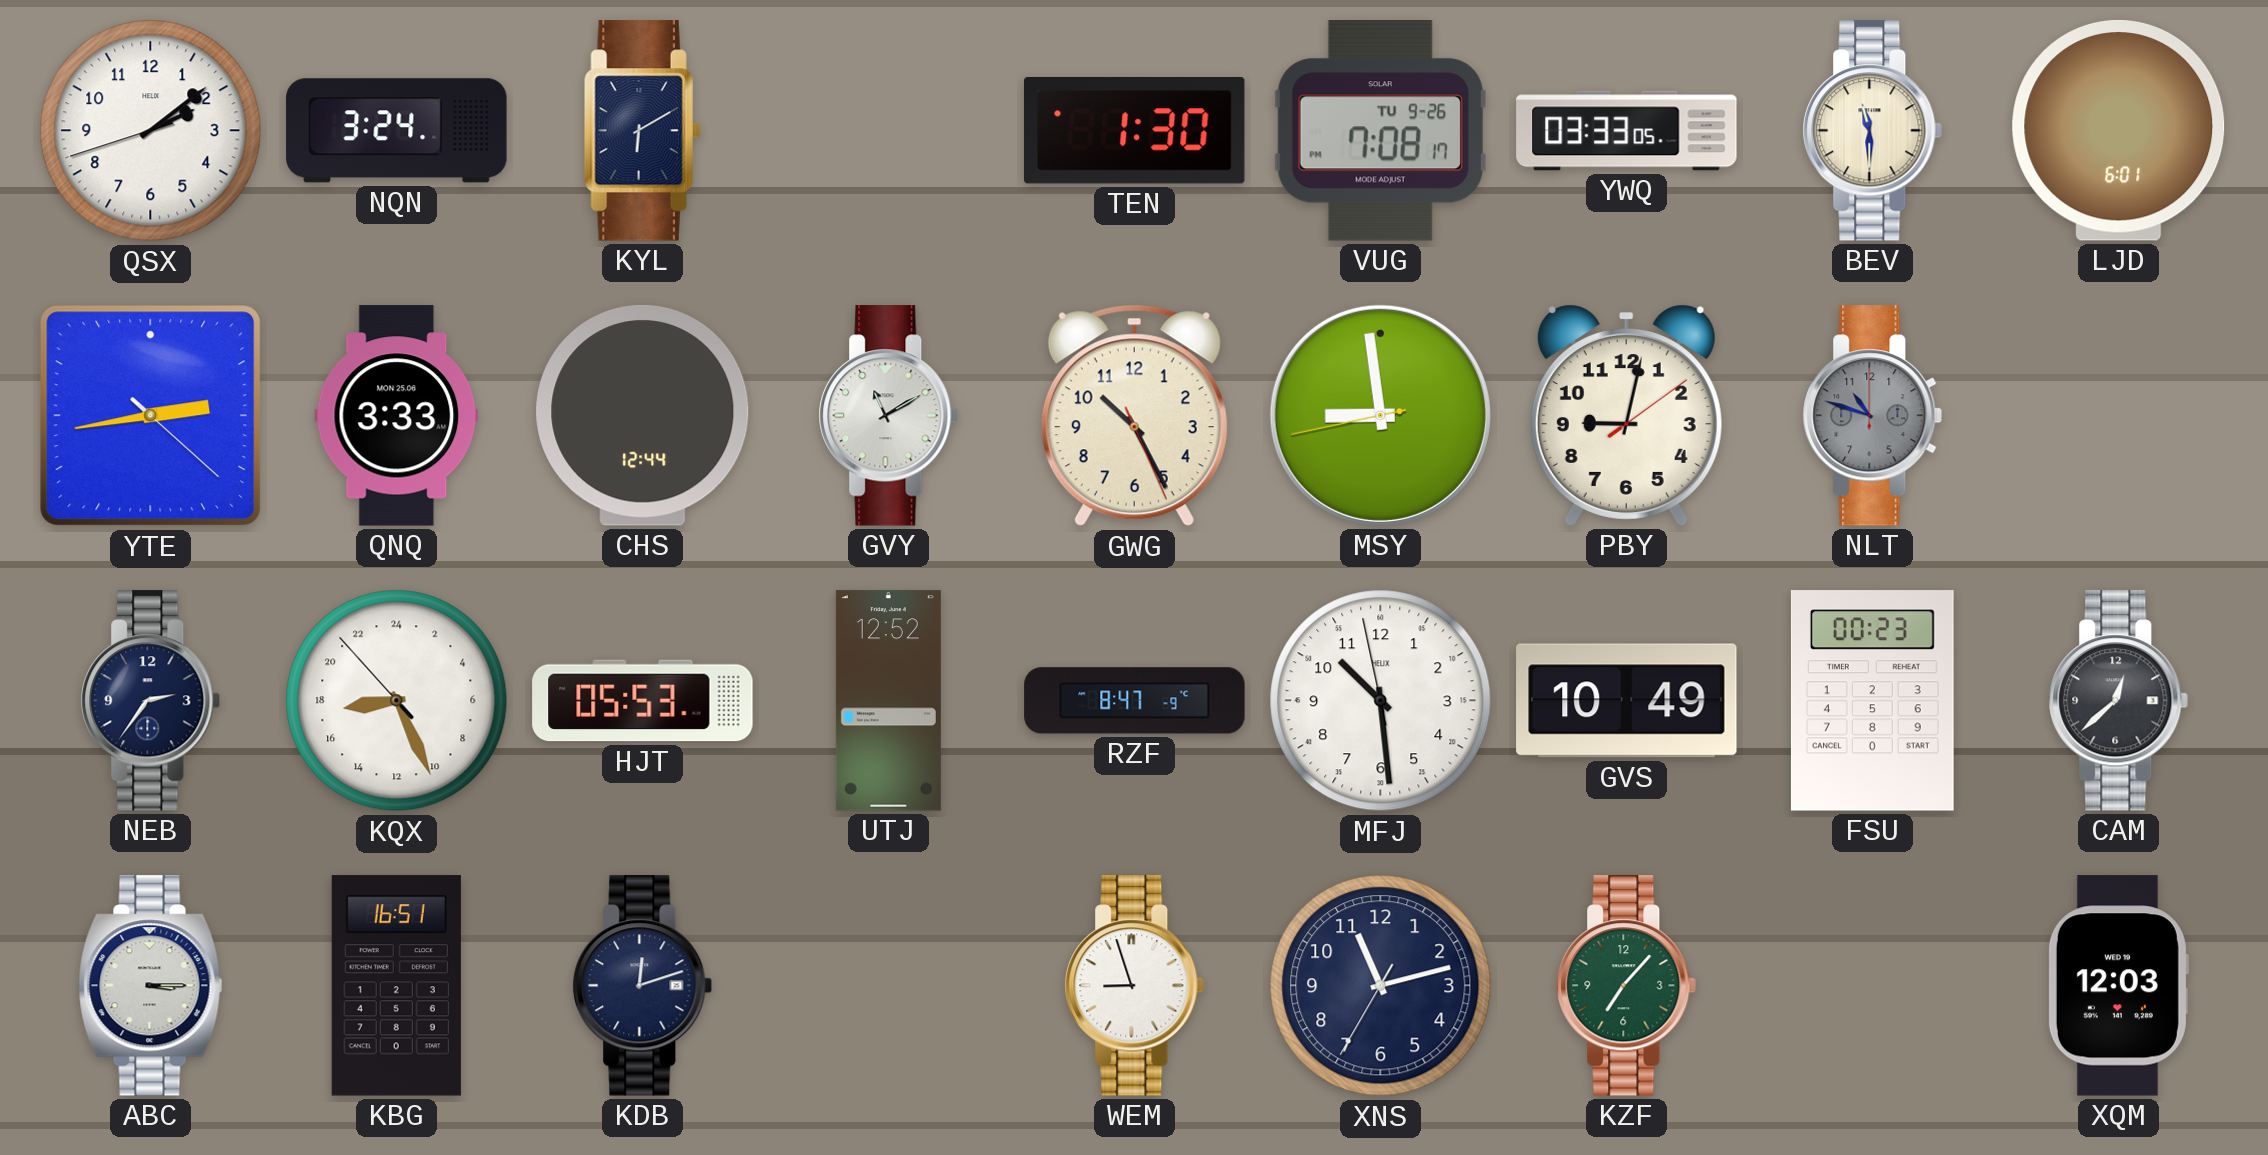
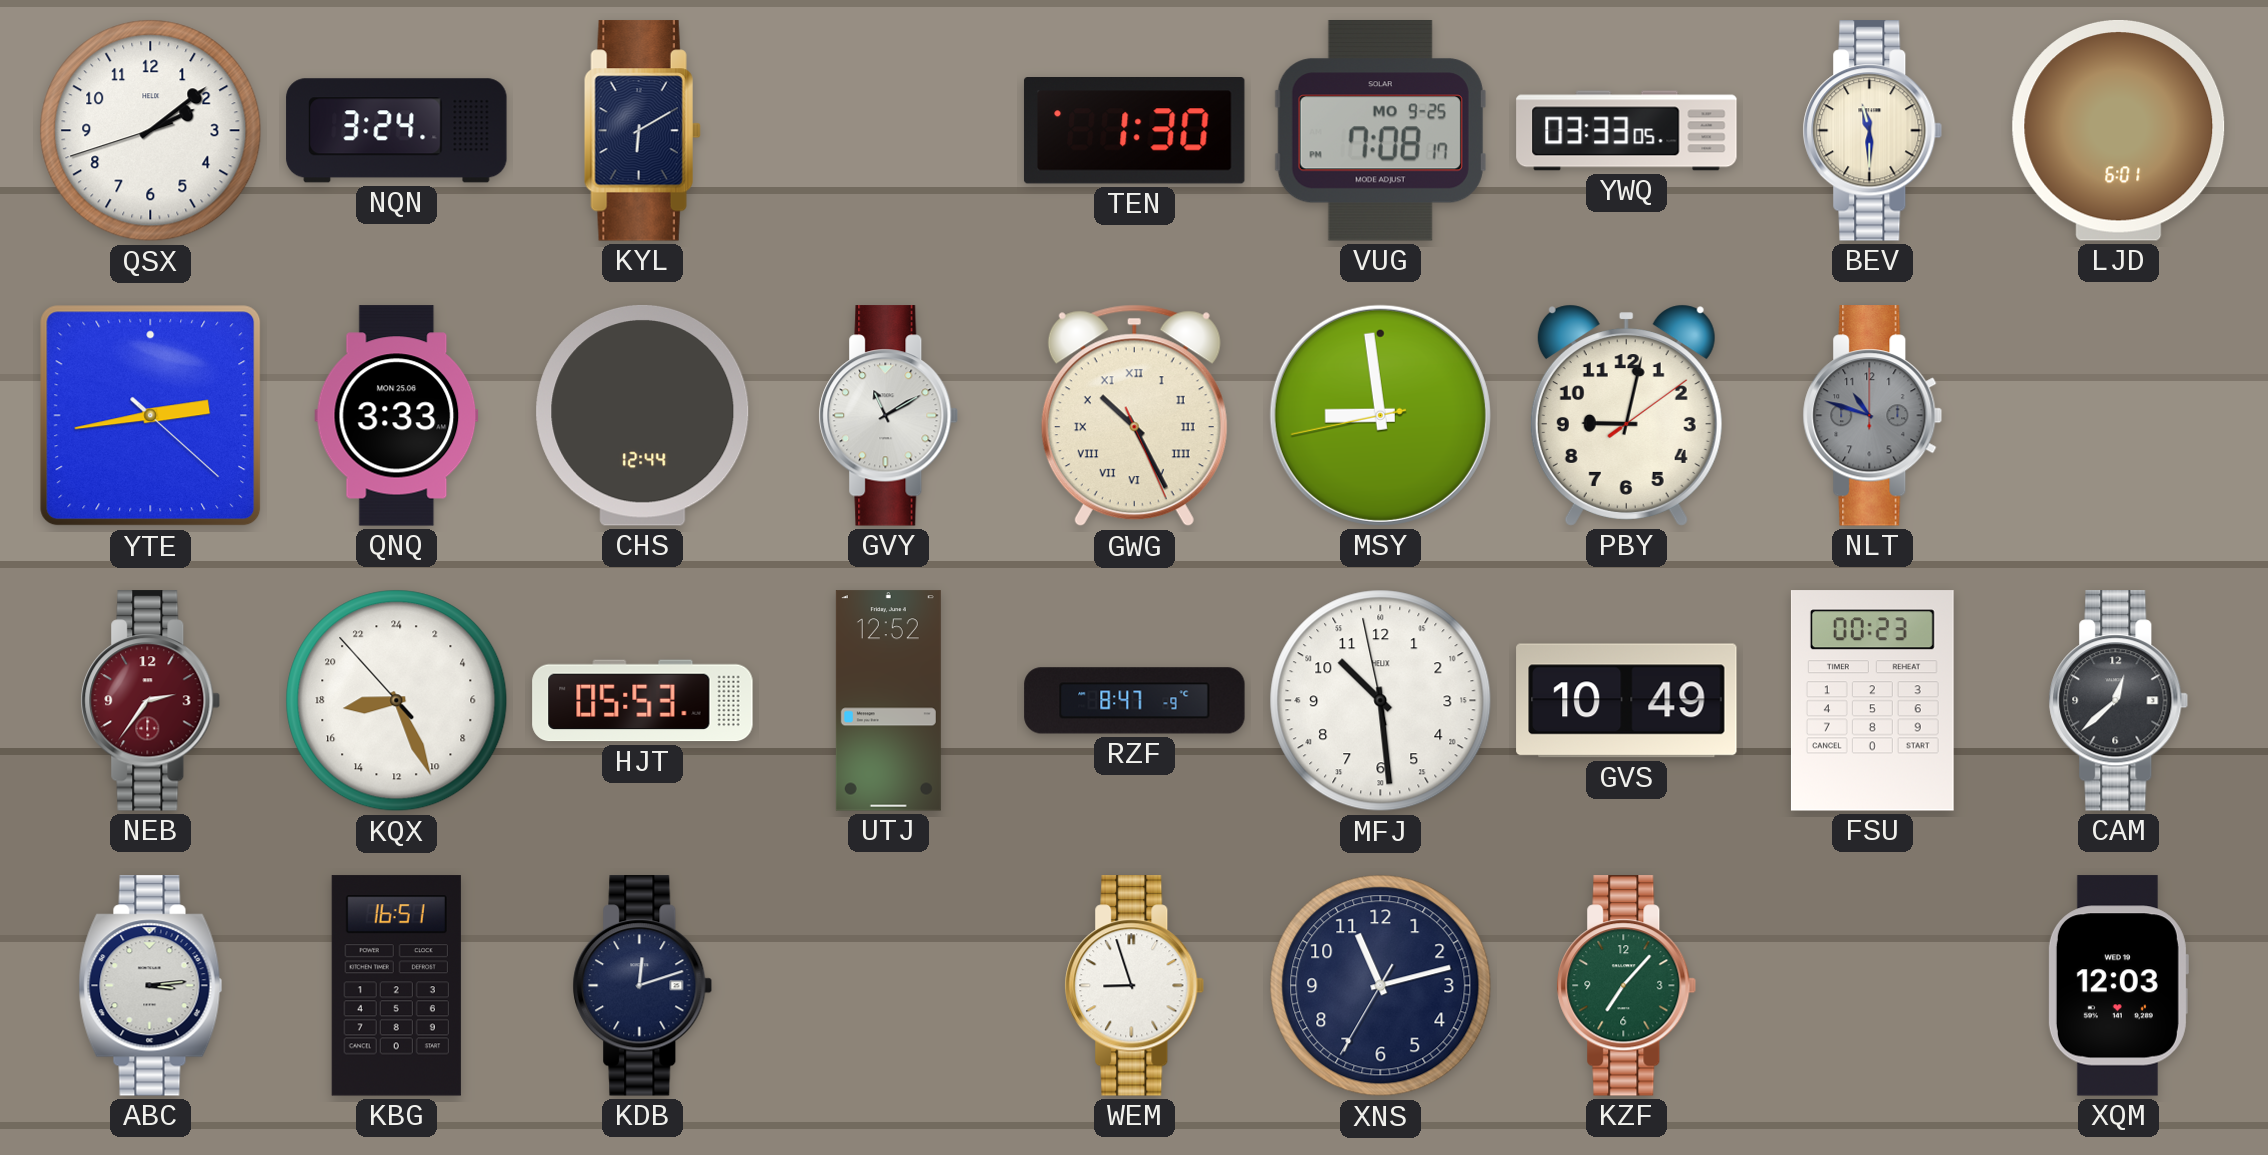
VUG date: TU 9-26 -> MO 9-25 (1380, 131)
GWG numerals: Arabic -> Roman (1134, 416)
NEB dial: navy -> burgundy (151, 701)
ABC: 3:15 -> 3:14 (151, 986)
